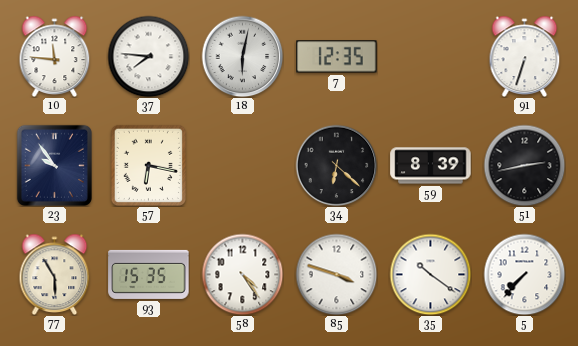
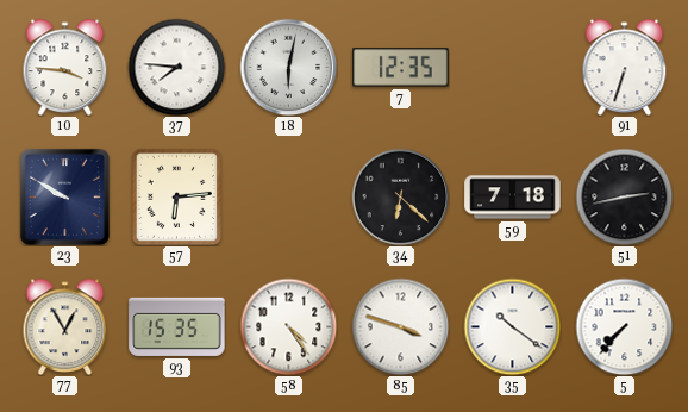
10: 11:46 -> 3:46 (65, 67)
23: 9:54 -> 9:50 (64, 196)
57: 6:17 -> 6:14 (176, 196)
59: 8:39 -> 7:18 (513, 198)
77: 5:55 -> 12:55 (65, 326)
